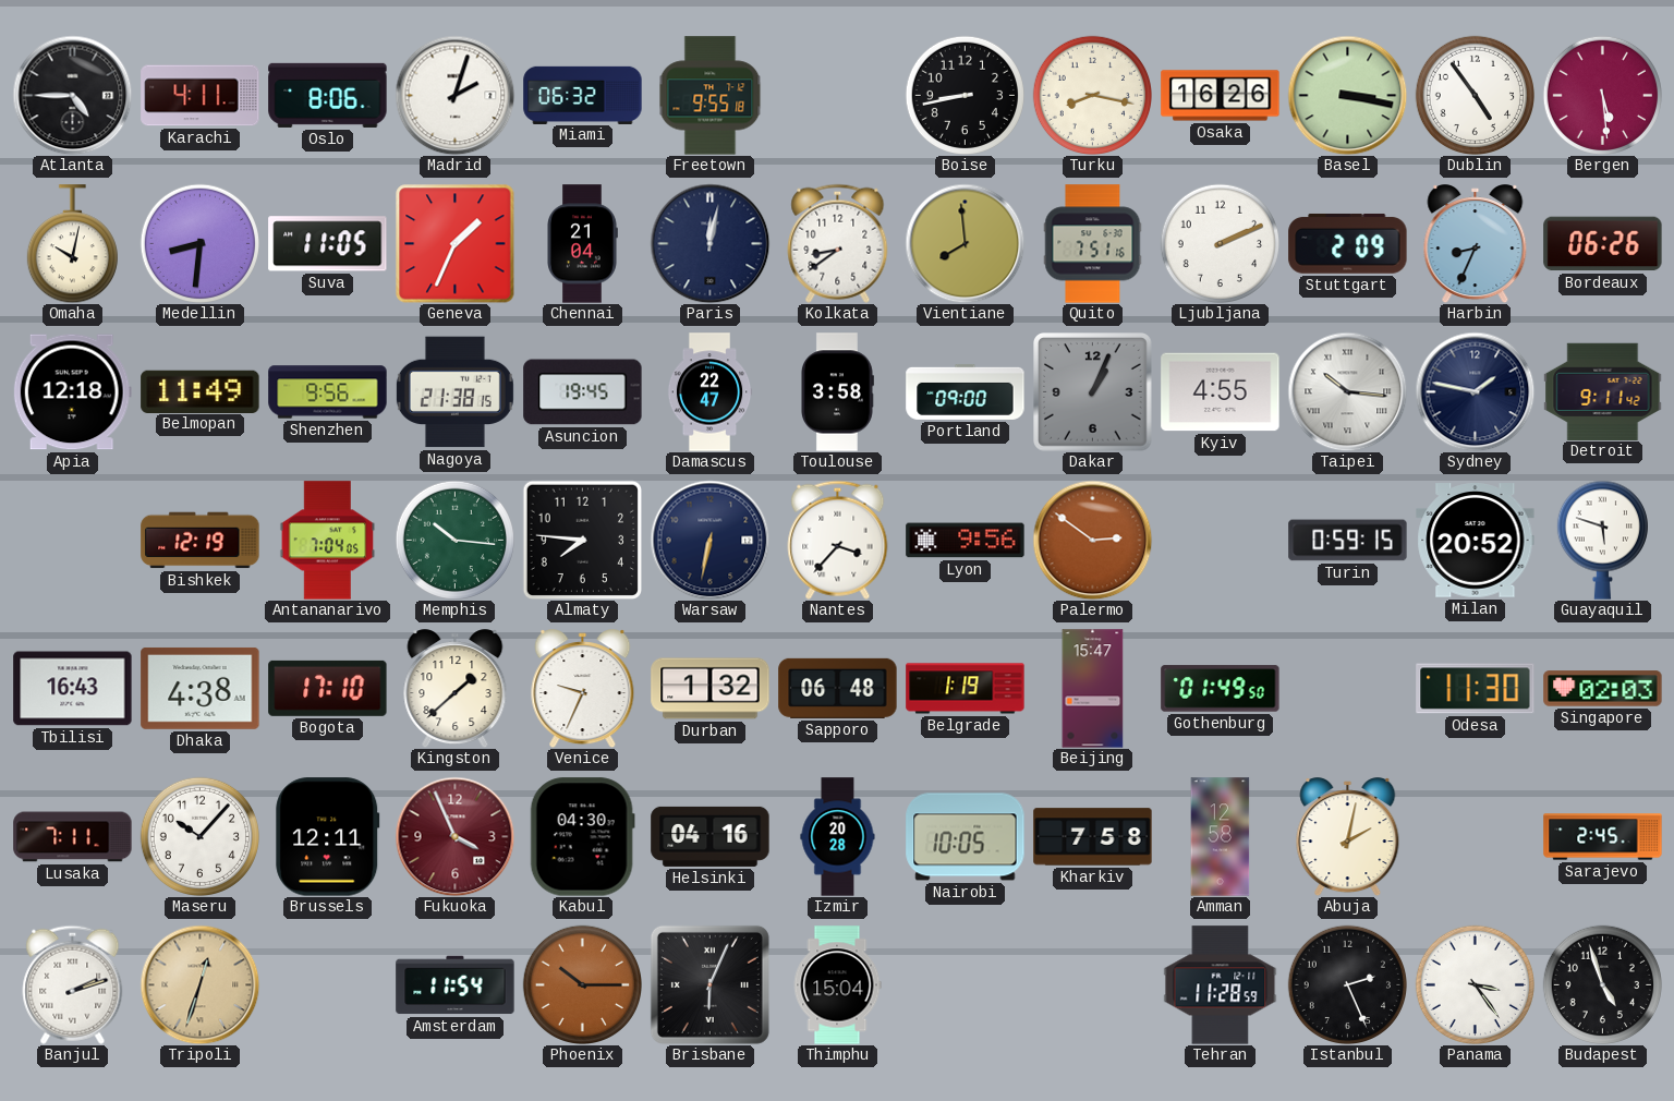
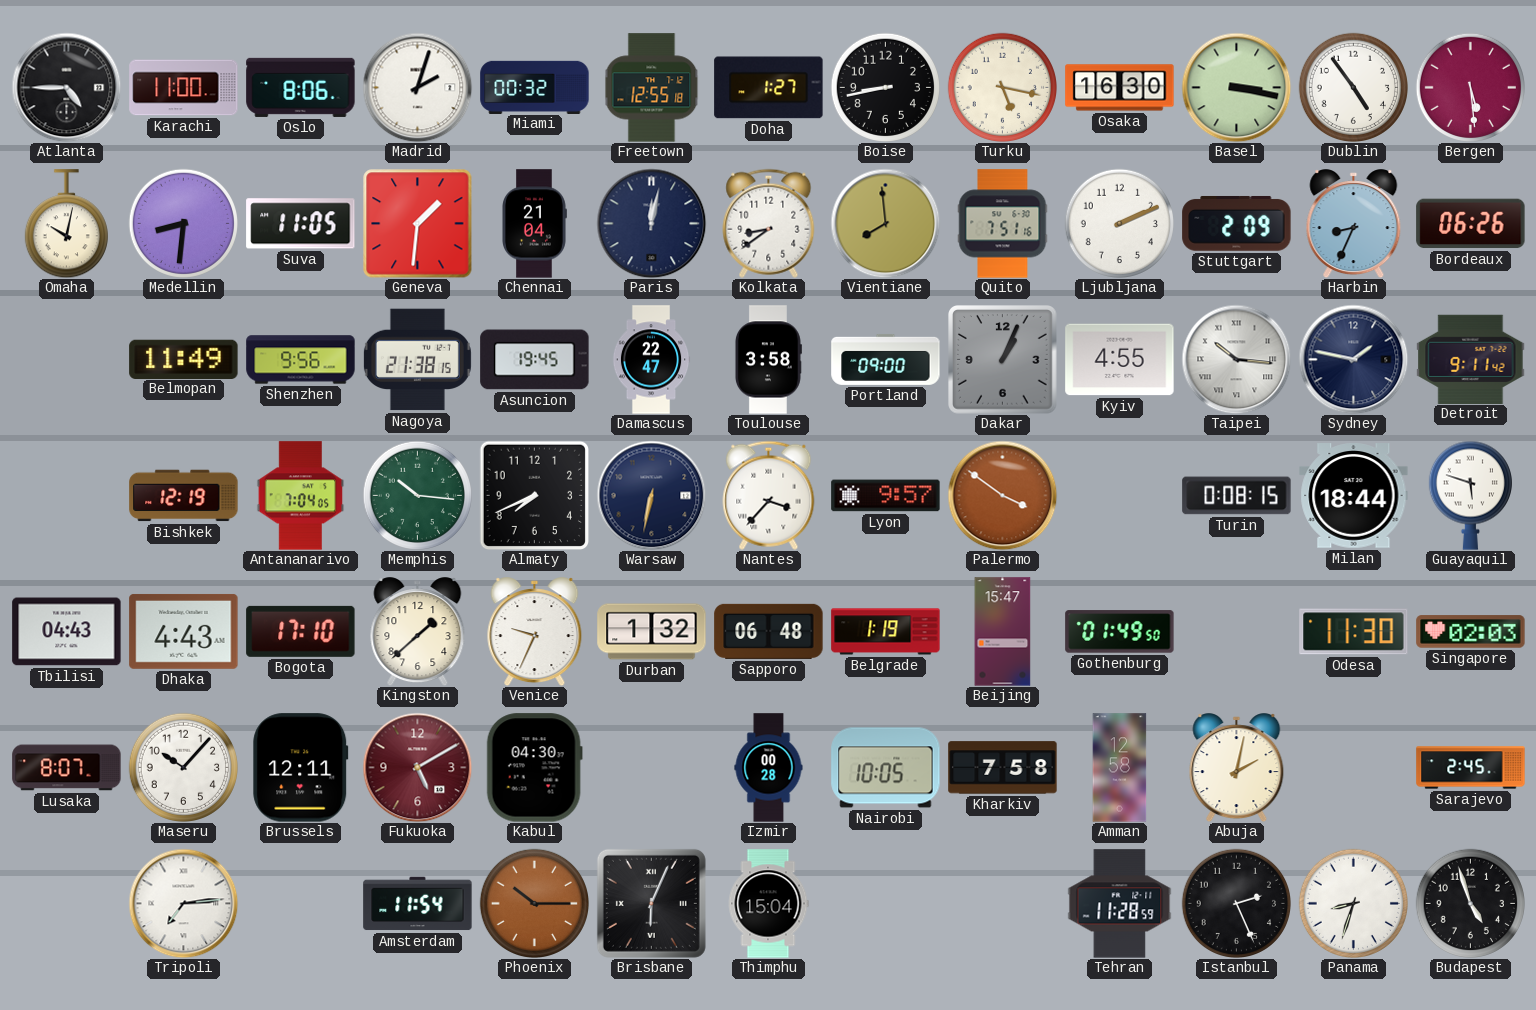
Karachi: 4:11 -> 11:00 (184, 88)
Miami: 06:32 -> 00:32 (535, 87)
Freetown: 9:55 -> 12:55 (652, 88)
Doha: none -> 1:27 (769, 88)
Turku: 8:17 -> 5:17 (1002, 87)
Osaka: 16:26 -> 16:30 (1120, 88)
Geneva: 1:34 -> 1:31 (417, 223)
Apia: 12:18 -> none (72, 392)
Almaty: 7:46 -> 7:41 (534, 495)
Lyon: 9:56 -> 9:57 (886, 496)
Palermo: 2:51 -> 3:51 (1002, 495)
Turin: 0:59 -> 0:08 (1237, 496)
Milan: 20:52 -> 18:44 (1354, 496)
Tbilisi: 16:43 -> 04:43 (67, 632)
Dhaka: 4:38 -> 4:43 (184, 631)
Lusaka: 7:11 -> 8:07 (67, 768)
Fukuoka: 3:56 -> 5:10 (417, 767)
Helsinki: 04:16 -> none (711, 836)
Izmir: 20:28 -> 00:28 (769, 768)
Banjul: 2:12 -> none (73, 984)
Tripoli: 12:33 -> 7:14 (183, 903)
Tripoli dial: champagne -> white (183, 903)
Panama: 3:24 -> 8:33 (1353, 903)
